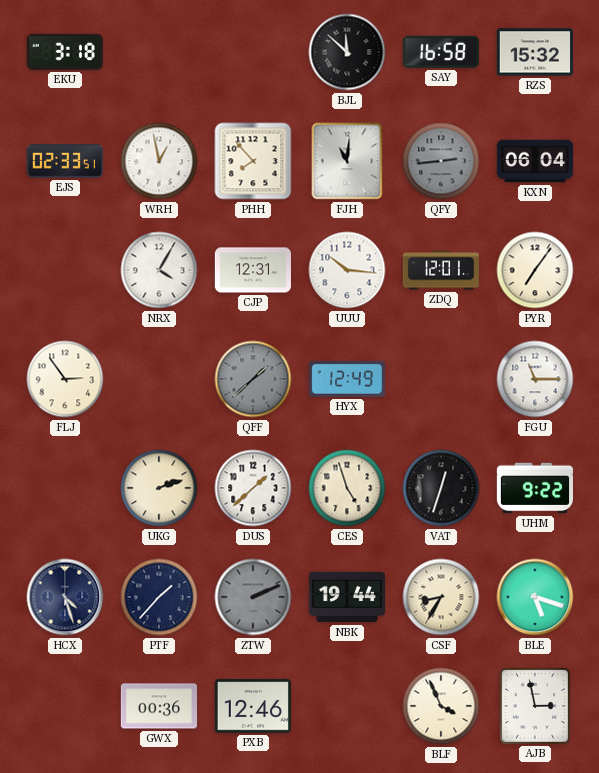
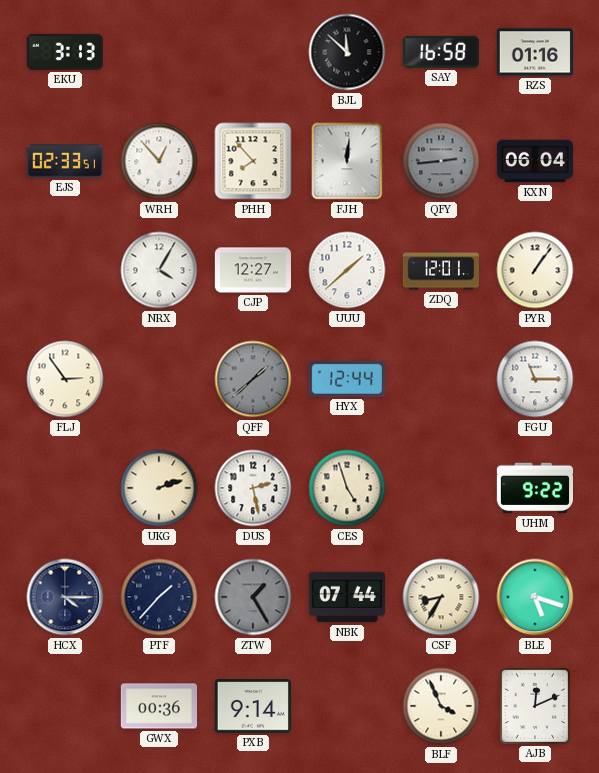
EKU: 3:18 -> 3:13 (65, 52)
RZS: 15:32 -> 01:16 (535, 52)
WRH: 12:58 -> 12:53 (159, 161)
FJH: 11:01 -> 12:01 (347, 161)
CJP: 12:31 -> 12:27 (252, 270)
UUU: 10:16 -> 1:38 (347, 270)
PYR: 7:06 -> 1:06 (535, 270)
HYX: 12:49 -> 12:44 (347, 379)
DUS: 1:38 -> 2:28 (253, 488)
VAT: 12:33 -> none (441, 488)
HCX: 4:27 -> 4:15 (65, 597)
ZTW: 2:11 -> 1:25 (253, 597)
NBK: 19:44 -> 07:44 (346, 597)
PXB: 12:46 -> 9:14 (253, 706)
AJB: 2:58 -> 12:11 (535, 705)
